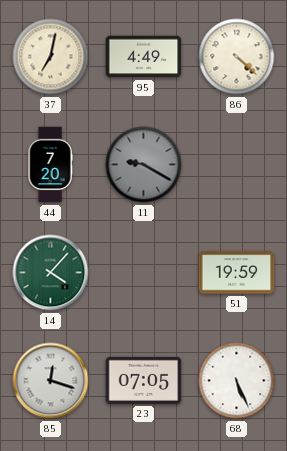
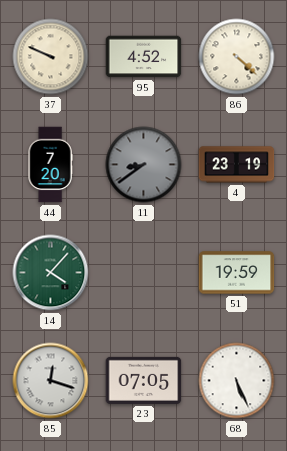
37: 7:02 -> 9:49 (51, 57)
95: 4:49 -> 4:52 (144, 57)
11: 9:20 -> 8:39 (144, 165)
4: none -> 23:19 (237, 165)
